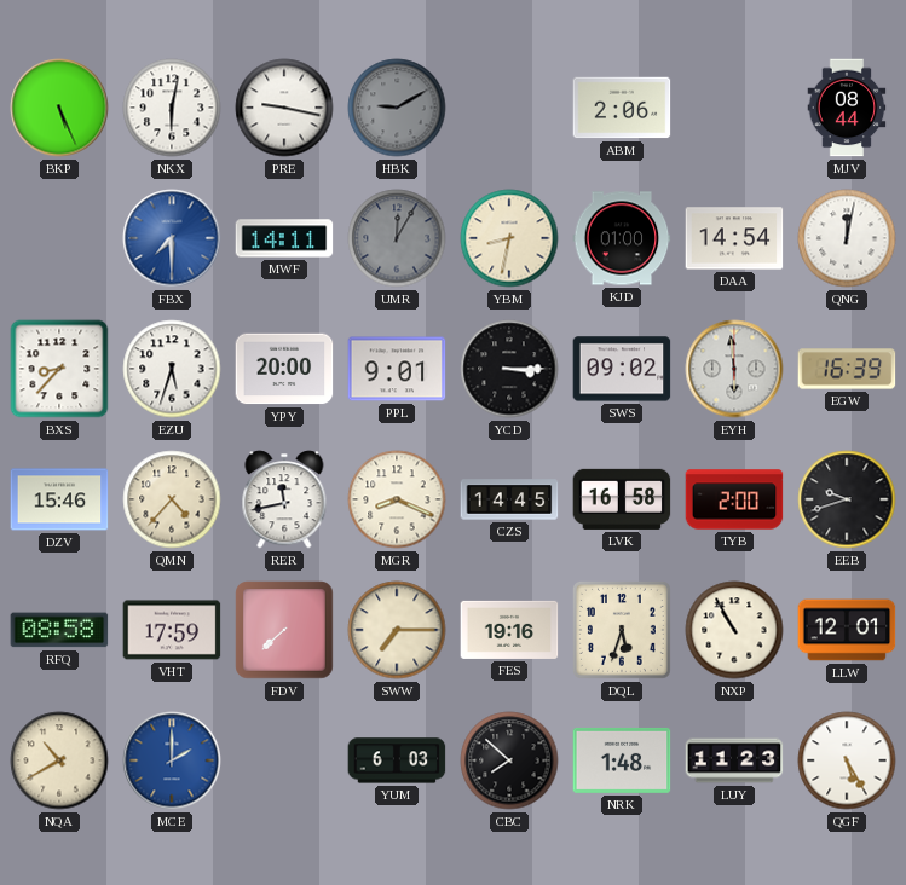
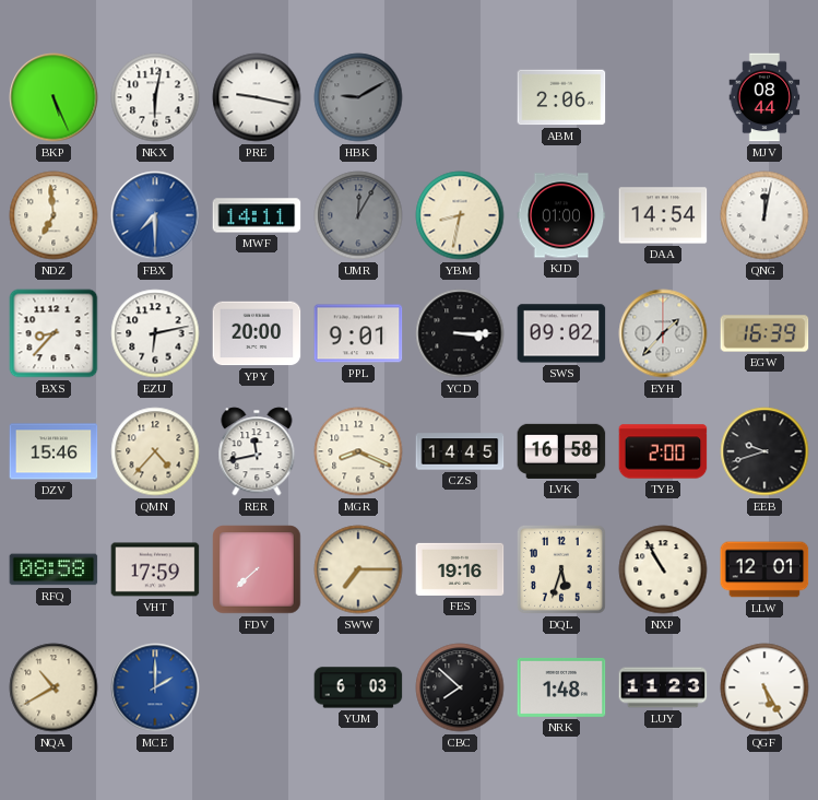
NDZ: none -> 6:59 (54, 215)
EZU: 5:33 -> 6:13 (155, 333)
EYH: 5:59 -> 1:37 (663, 333)
